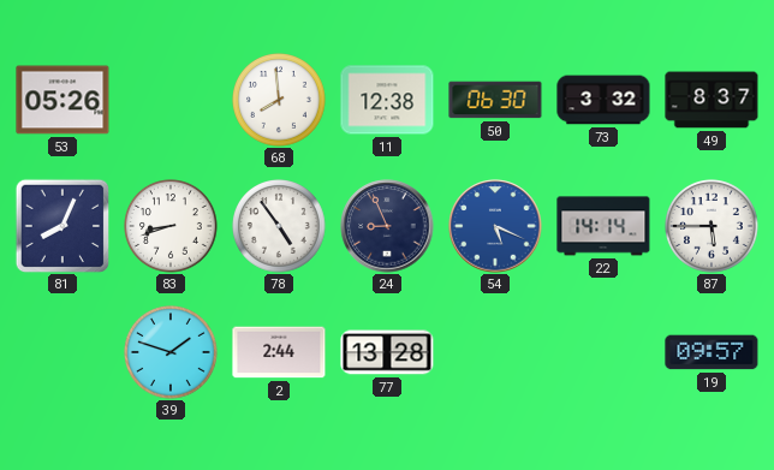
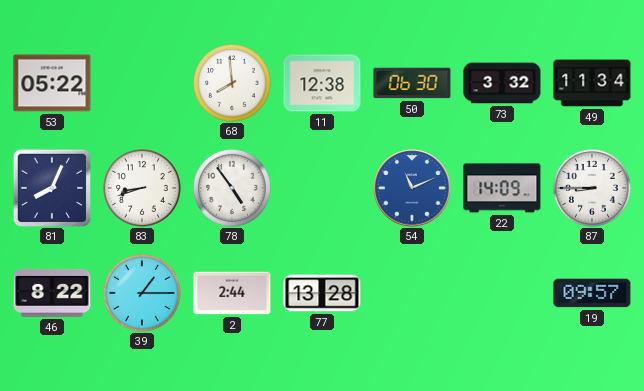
53: 05:26 -> 05:22 (52, 83)
49: 8:37 -> 11:34 (592, 83)
24: 8:56 -> none (387, 226)
54: 5:19 -> 11:11 (412, 188)
22: 14:14 -> 14:09 (502, 188)
87: 5:45 -> 8:45 (593, 189)
46: none -> 8:22 (52, 293)
39: 1:48 -> 1:15 (143, 294)
